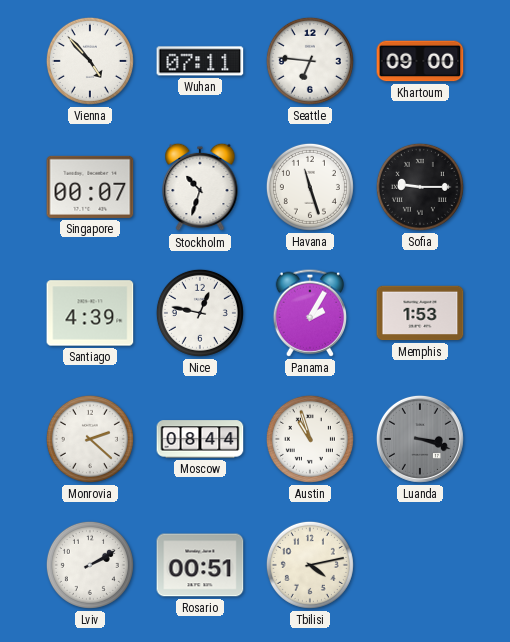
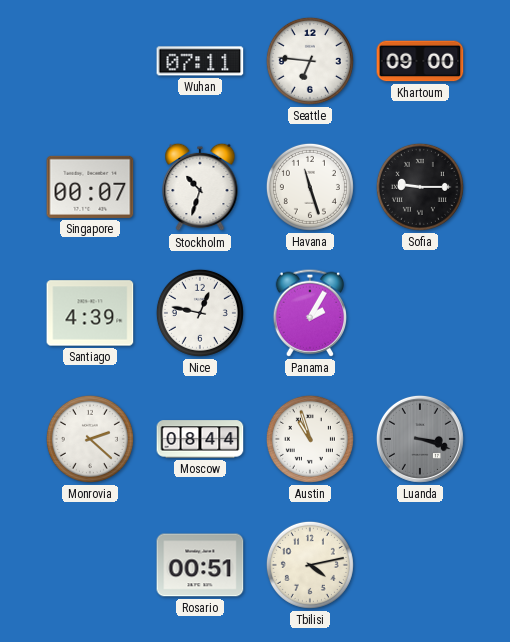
Vienna: 4:53 -> none (90, 61)
Memphis: 1:53 -> none (420, 313)
Lviv: 2:10 -> none (90, 565)
